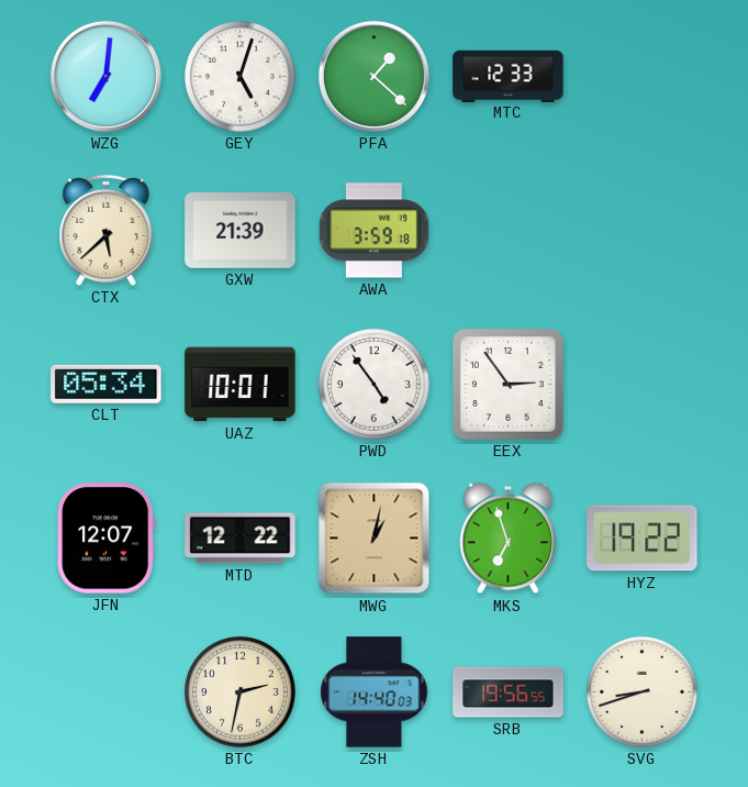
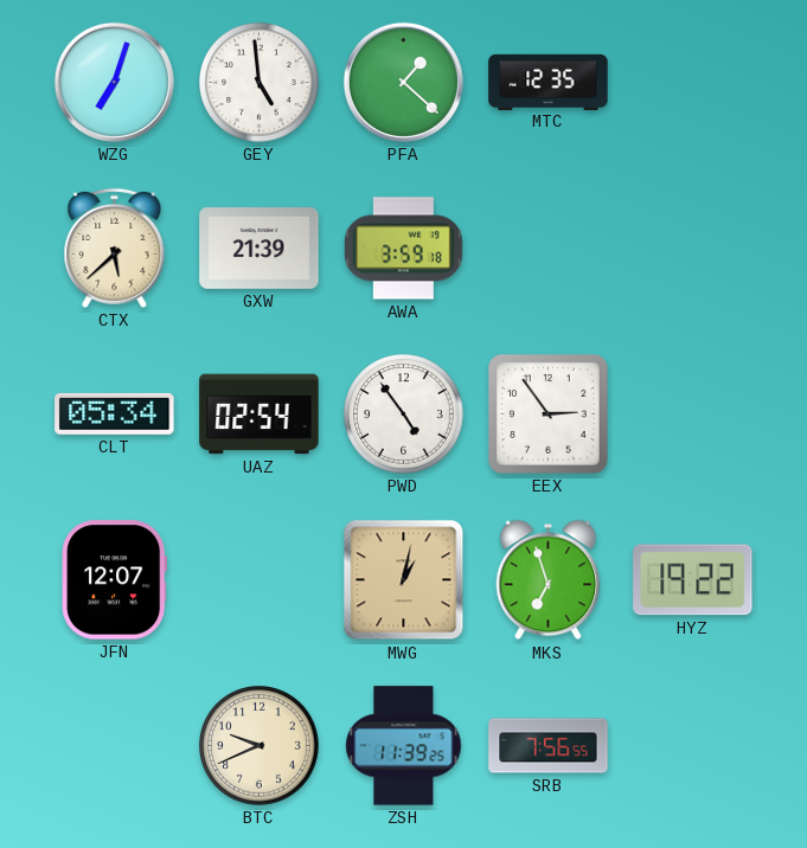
WZG: 7:01 -> 7:03 (114, 82)
GEY: 5:03 -> 4:59 (260, 83)
MTC: 12:33 -> 12:35 (549, 82)
UAZ: 10:01 -> 02:54 (260, 415)
MTD: 12:22 -> none (241, 539)
BTC: 2:32 -> 9:41 (260, 746)
ZSH: 14:40 -> 11:39 (404, 746)
SRB: 19:56 -> 7:56 (549, 746)
SVG: 8:42 -> none (643, 692)
